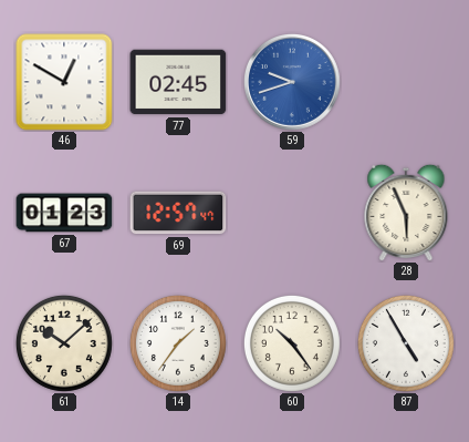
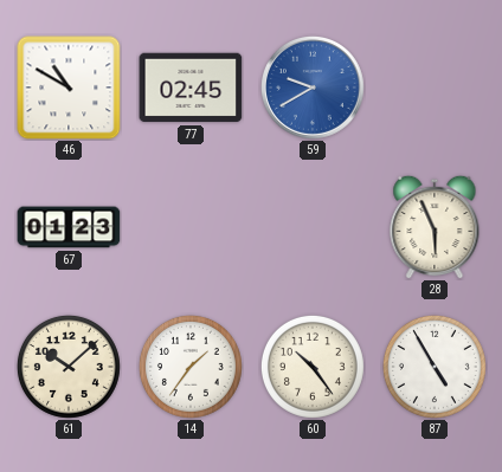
46: 12:50 -> 10:50 (69, 88)
59: 9:42 -> 9:40 (313, 88)
69: 12:57 -> none (178, 213)
